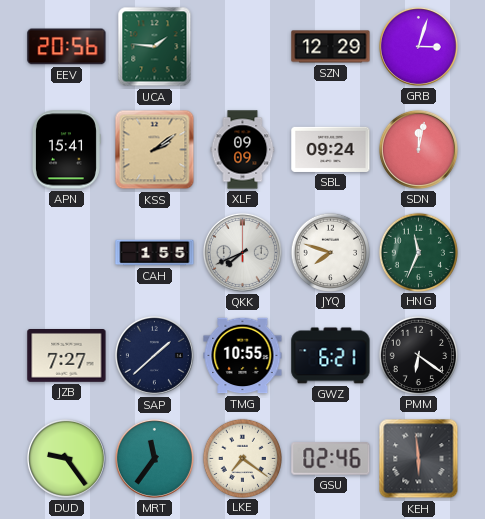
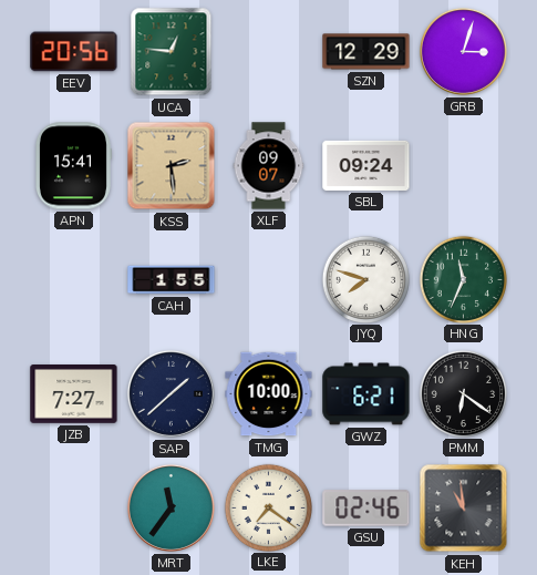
UCA: 1:46 -> 12:46 (172, 52)
KSS: 2:09 -> 2:29 (172, 166)
XLF: 09:09 -> 09:07 (269, 166)
SDN: 12:02 -> none (418, 149)
QKK: 7:41 -> none (242, 252)
TMG: 10:55 -> 10:00 (269, 394)
DUD: 9:24 -> none (66, 458)
KEH: 5:59 -> 10:59 (464, 509)
